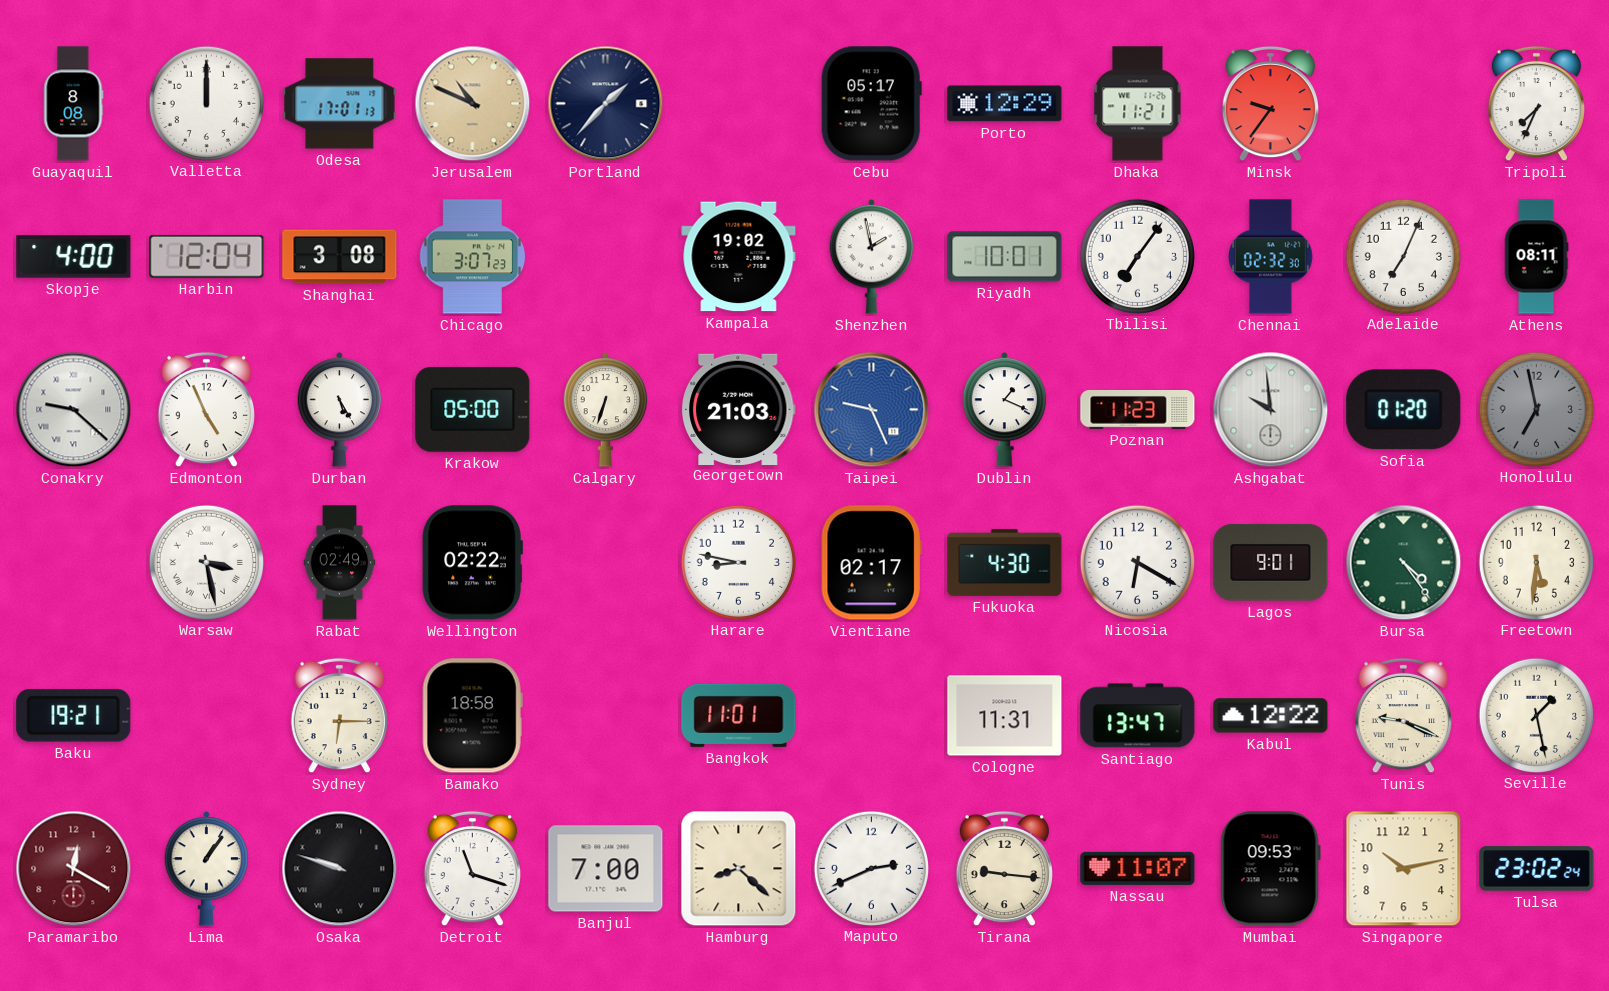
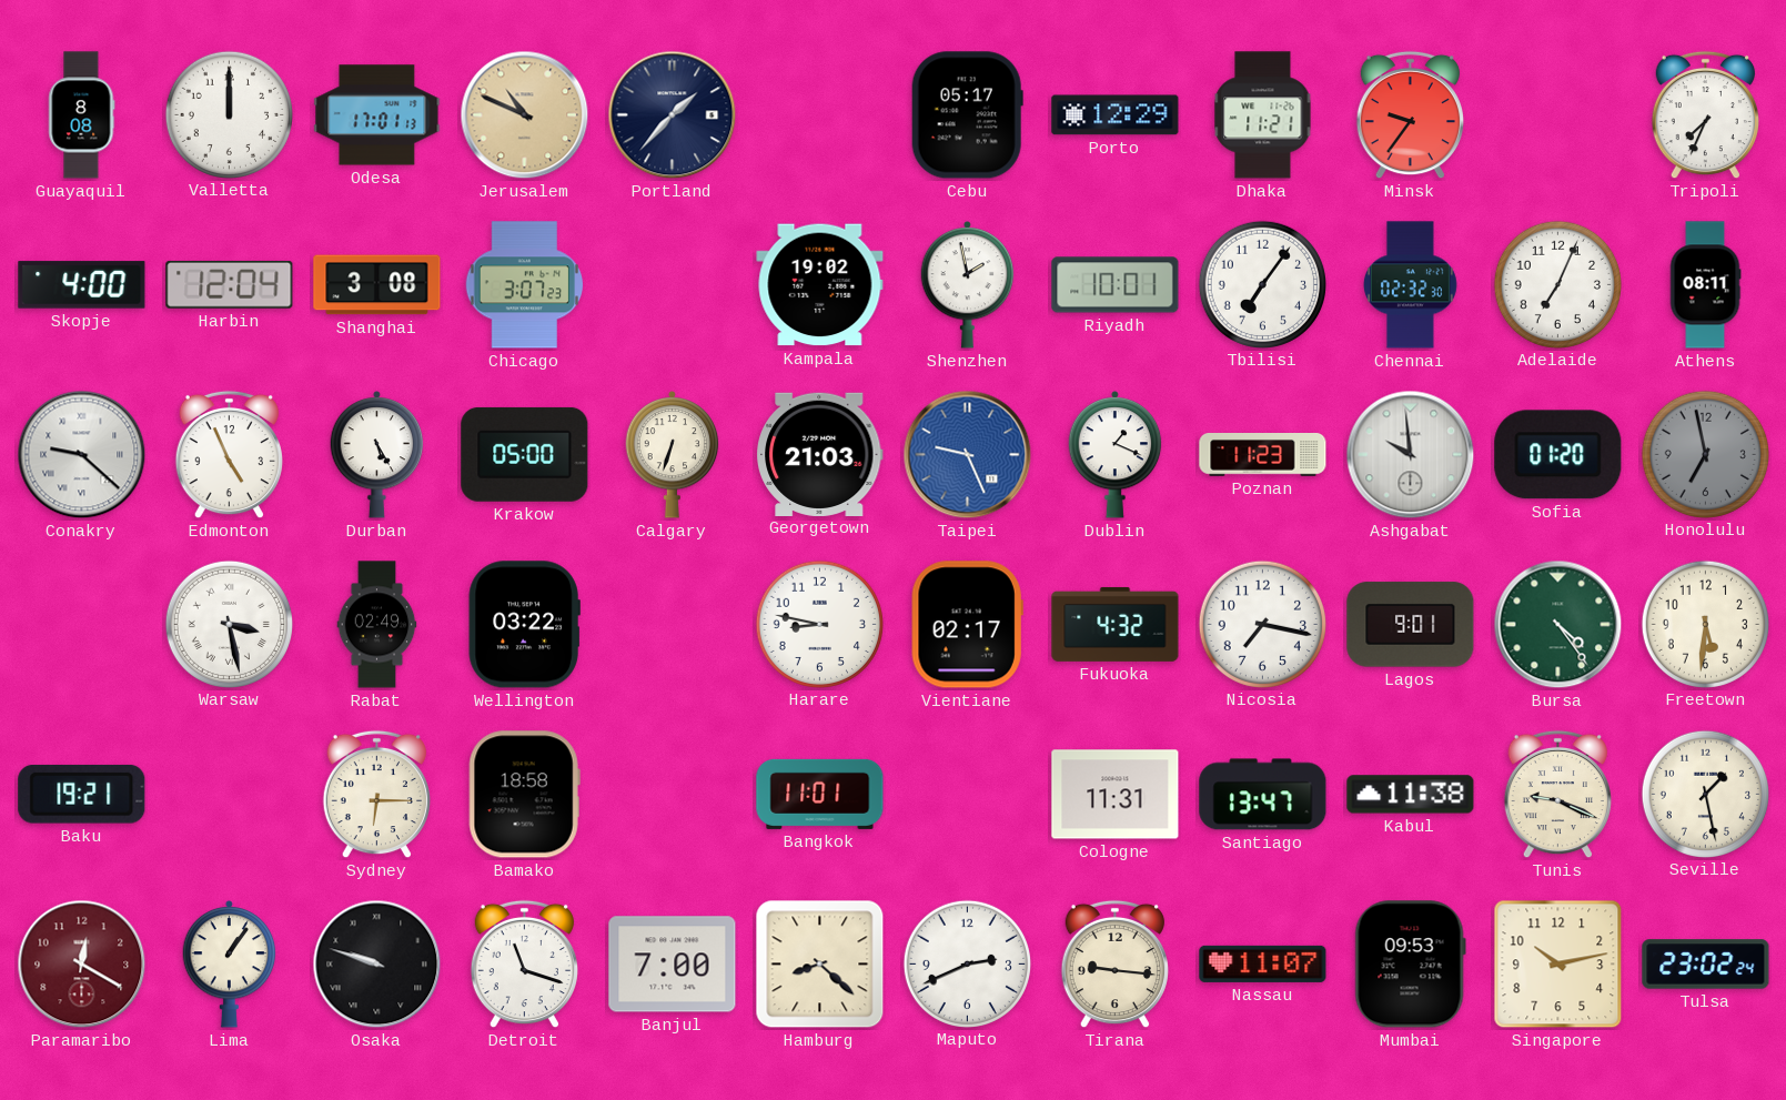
Wellington: 02:22 -> 03:22 (524, 625)
Fukuoka: 4:30 -> 4:32 (1116, 624)
Nicosia: 6:20 -> 7:17 (1262, 624)
Kabul: 12:22 -> 11:38 (1411, 795)
